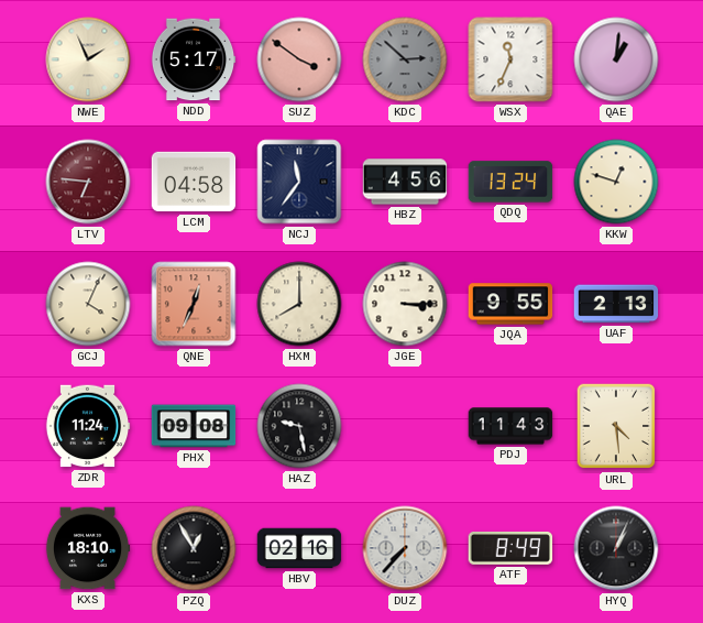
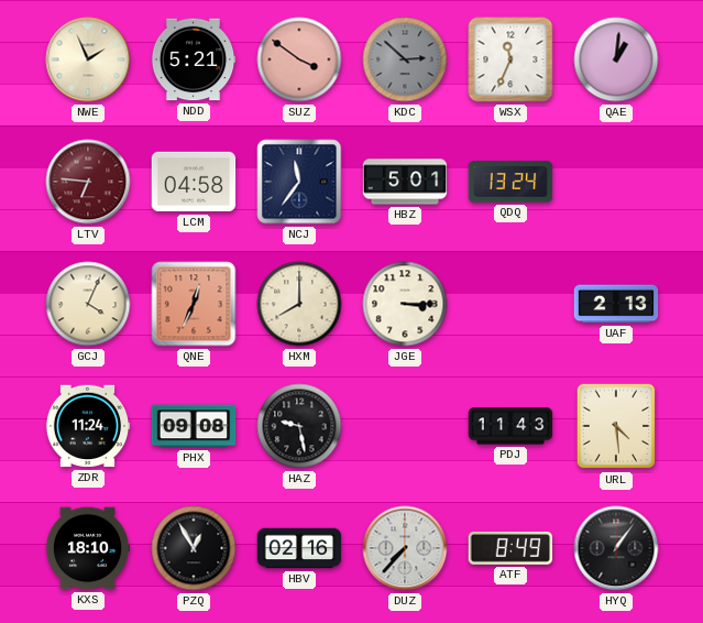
NDD: 5:17 -> 5:21 (194, 59)
HBZ: 4:56 -> 5:01 (405, 182)
KKW: 12:48 -> none (616, 182)
JQA: 9:55 -> none (510, 304)
HYQ: 1:04 -> 1:06 (616, 548)
